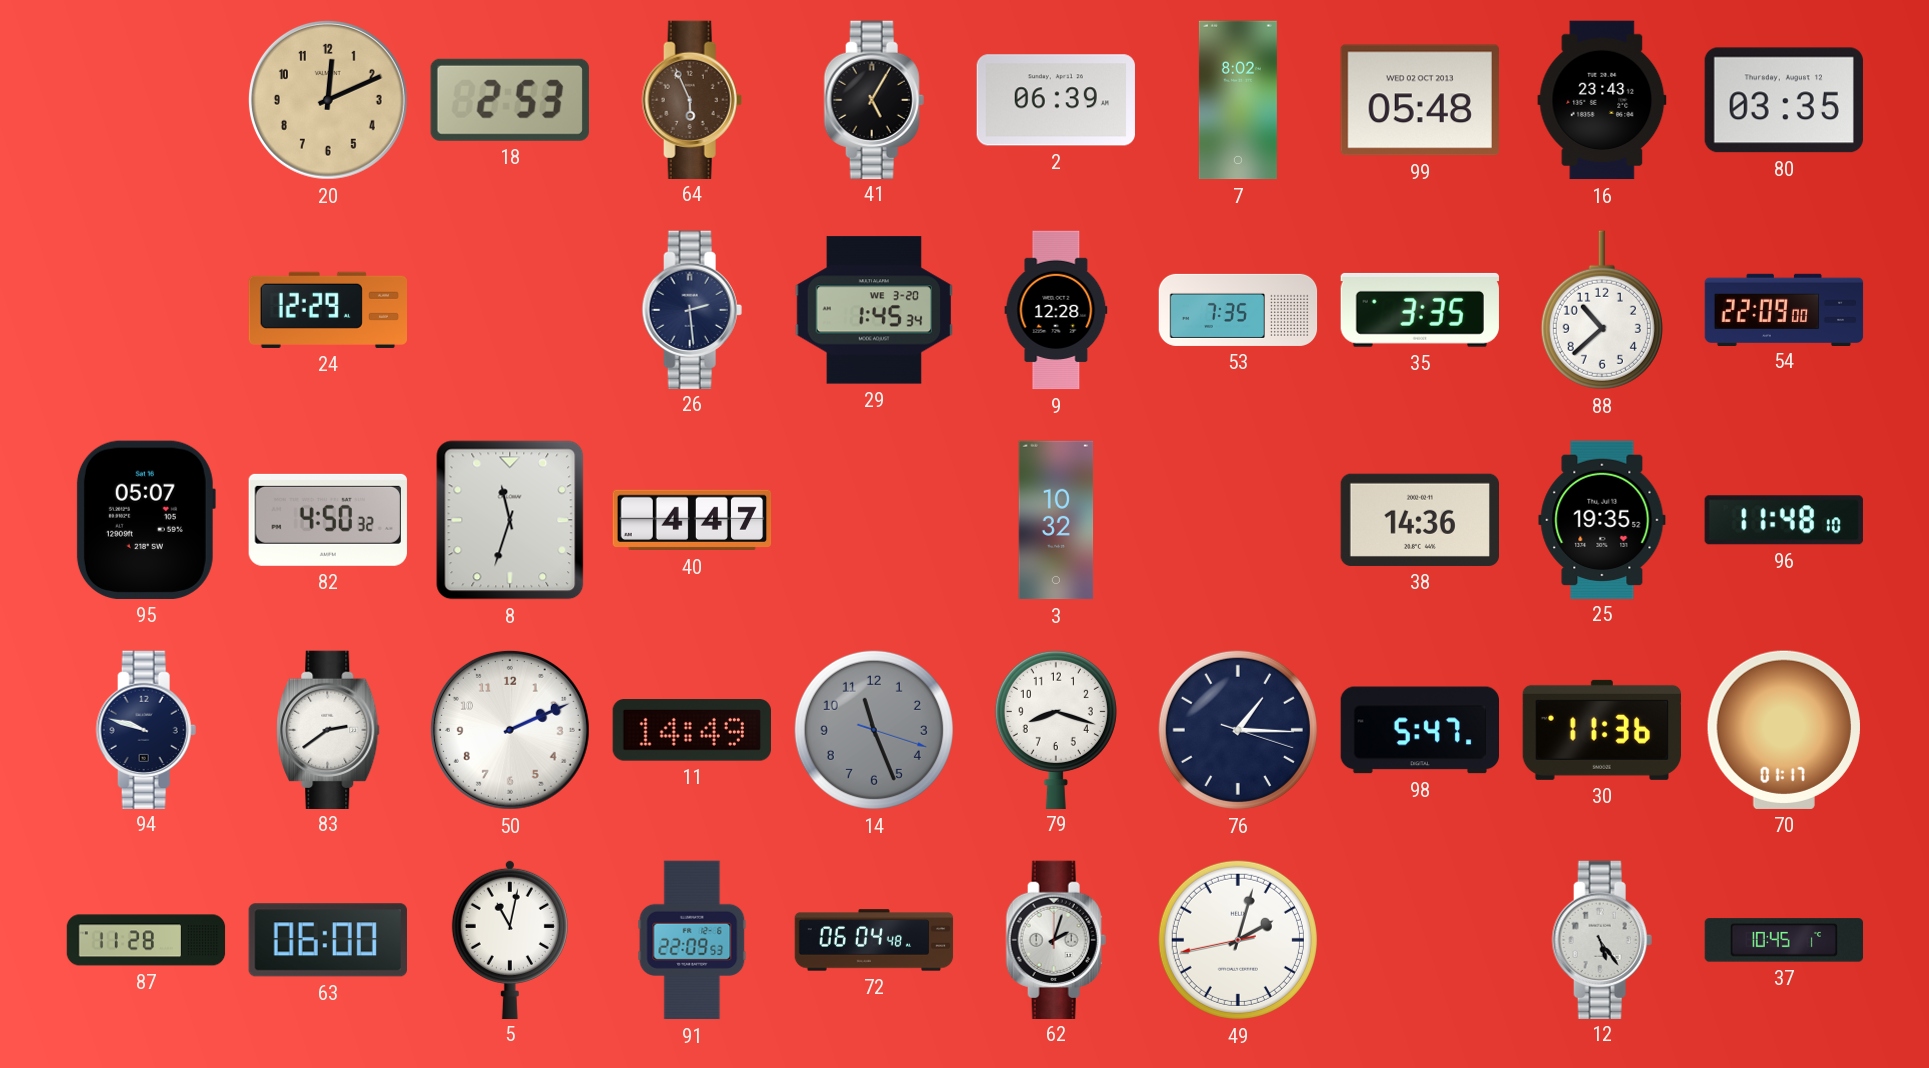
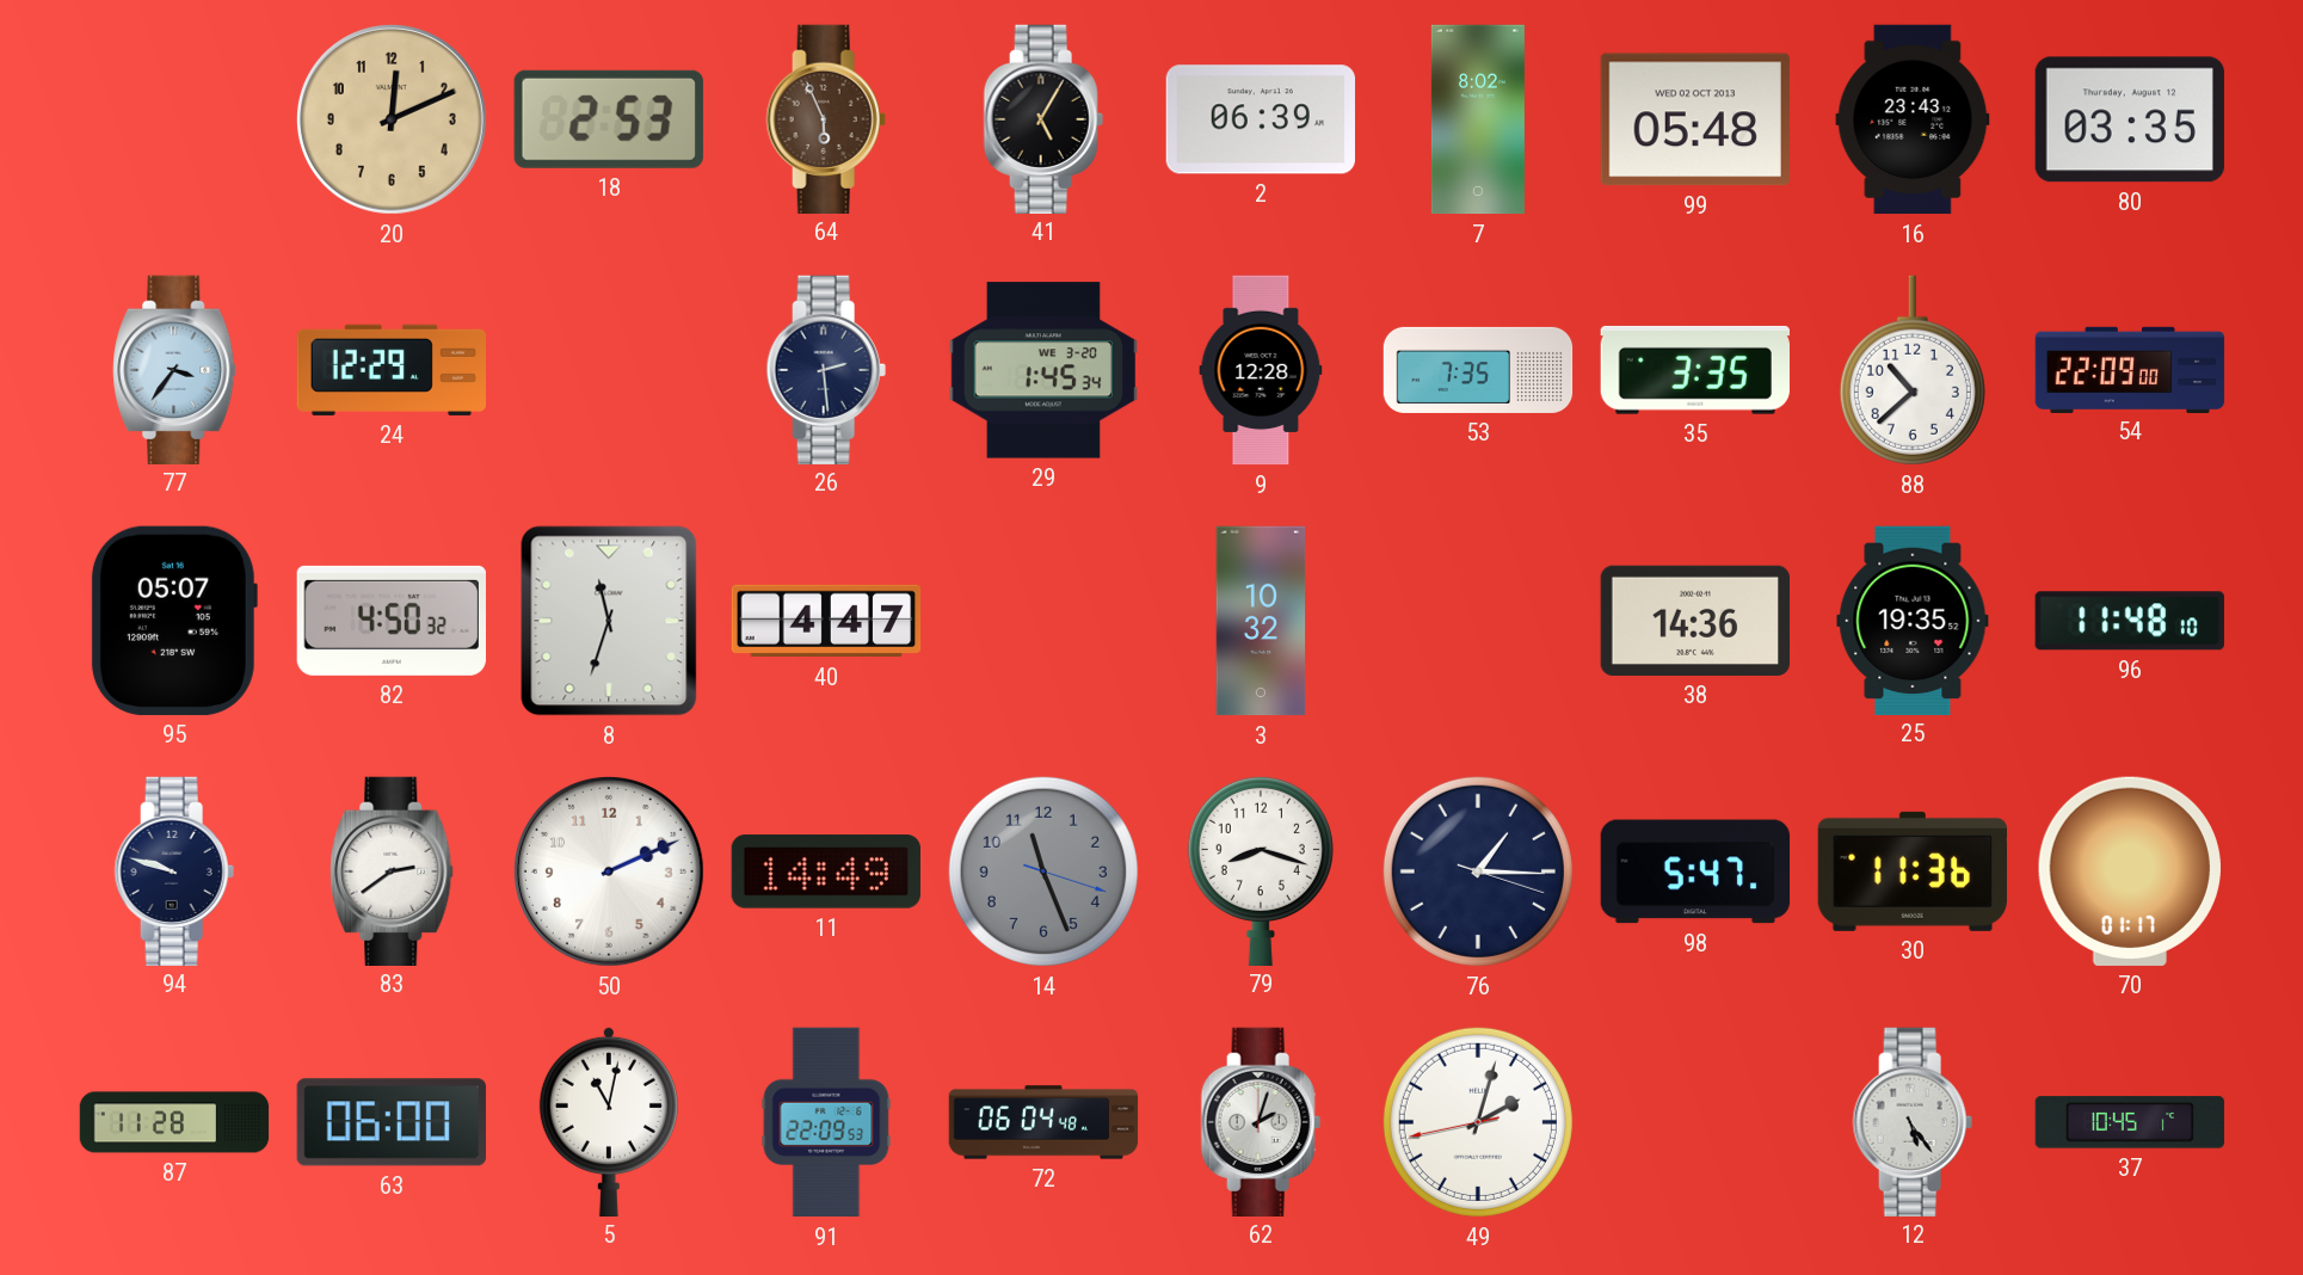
77: none -> 3:36 (174, 369)
